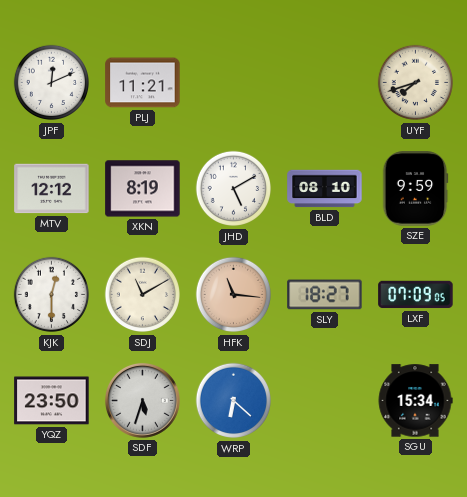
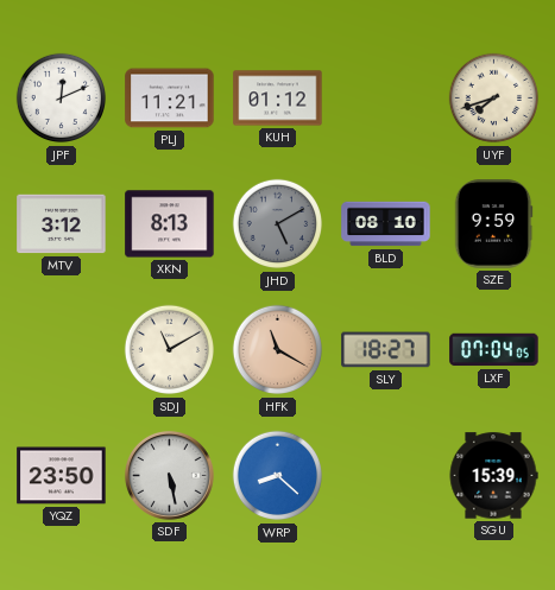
KUH: none -> 01:12 (278, 99)
MTV: 12:12 -> 3:12 (62, 224)
XKN: 8:19 -> 8:13 (170, 224)
JHD dial: white -> grey (278, 224)
KJK: 12:30 -> none (52, 295)
HFK: 11:16 -> 11:20 (278, 350)
LXF: 07:09 -> 07:04 (494, 350)
SDF: 5:33 -> 5:28 (169, 475)
WRP: 6:22 -> 8:22 (278, 476)
SGU: 15:34 -> 15:39 (493, 476)
